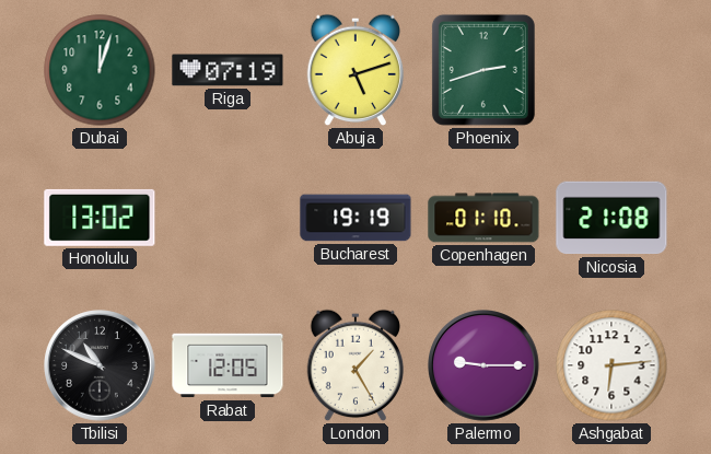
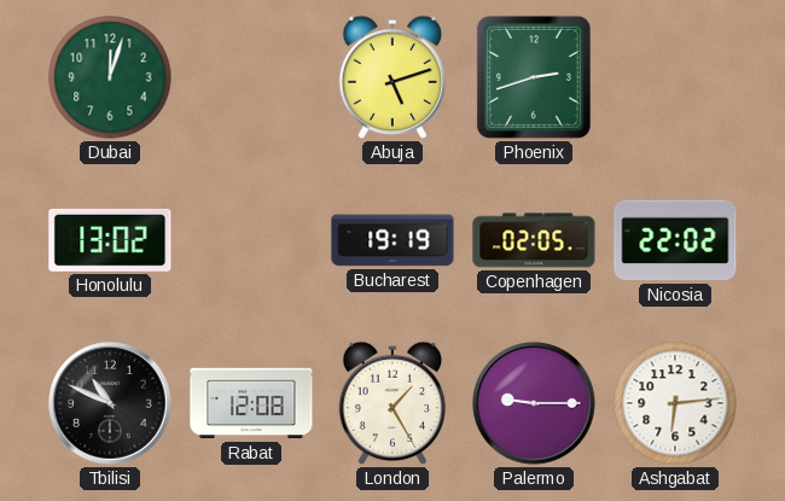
Riga: 07:19 -> none (228, 70)
Copenhagen: 01:10 -> 02:05 (534, 240)
Nicosia: 21:08 -> 22:02 (675, 240)
Rabat: 12:05 -> 12:08 (251, 403)
